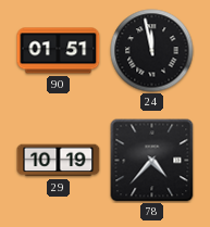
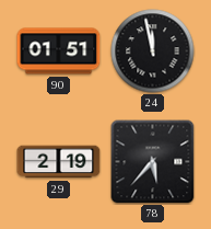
29: 10:19 -> 2:19 (59, 162)
78: 4:37 -> 5:37 (153, 162)
